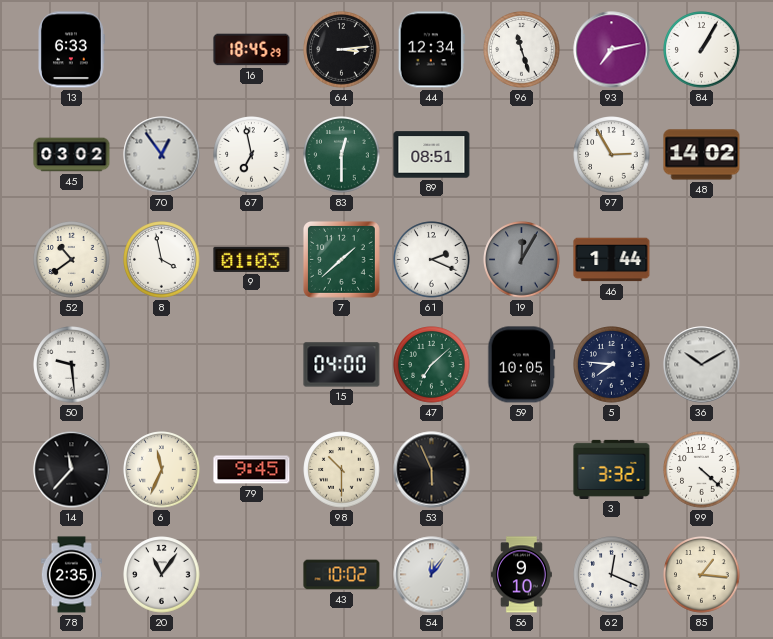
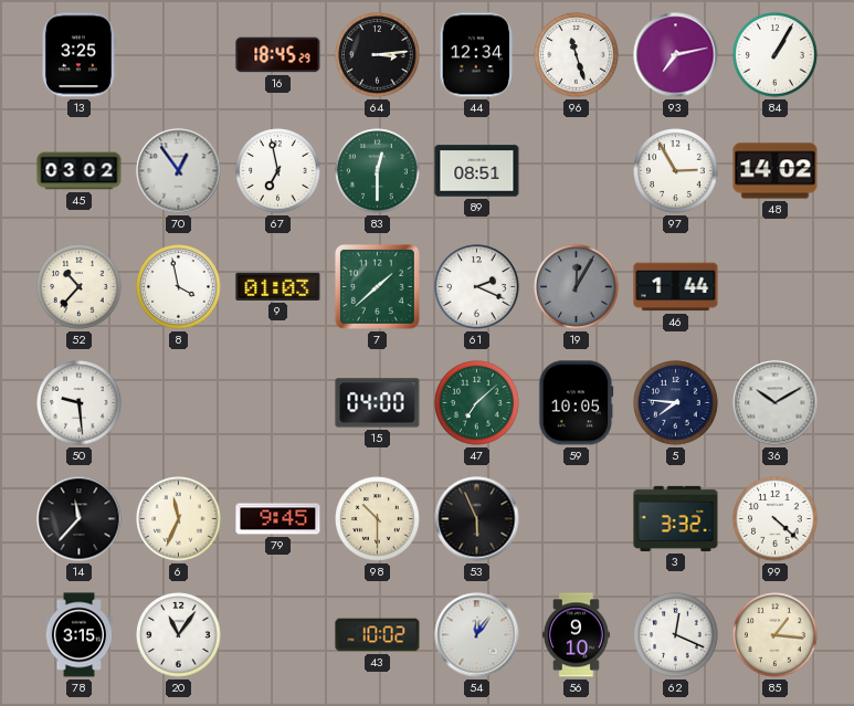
13: 6:33 -> 3:25 (80, 55)
52: 10:39 -> 10:37 (80, 287)
78: 2:35 -> 3:15 (80, 635)
